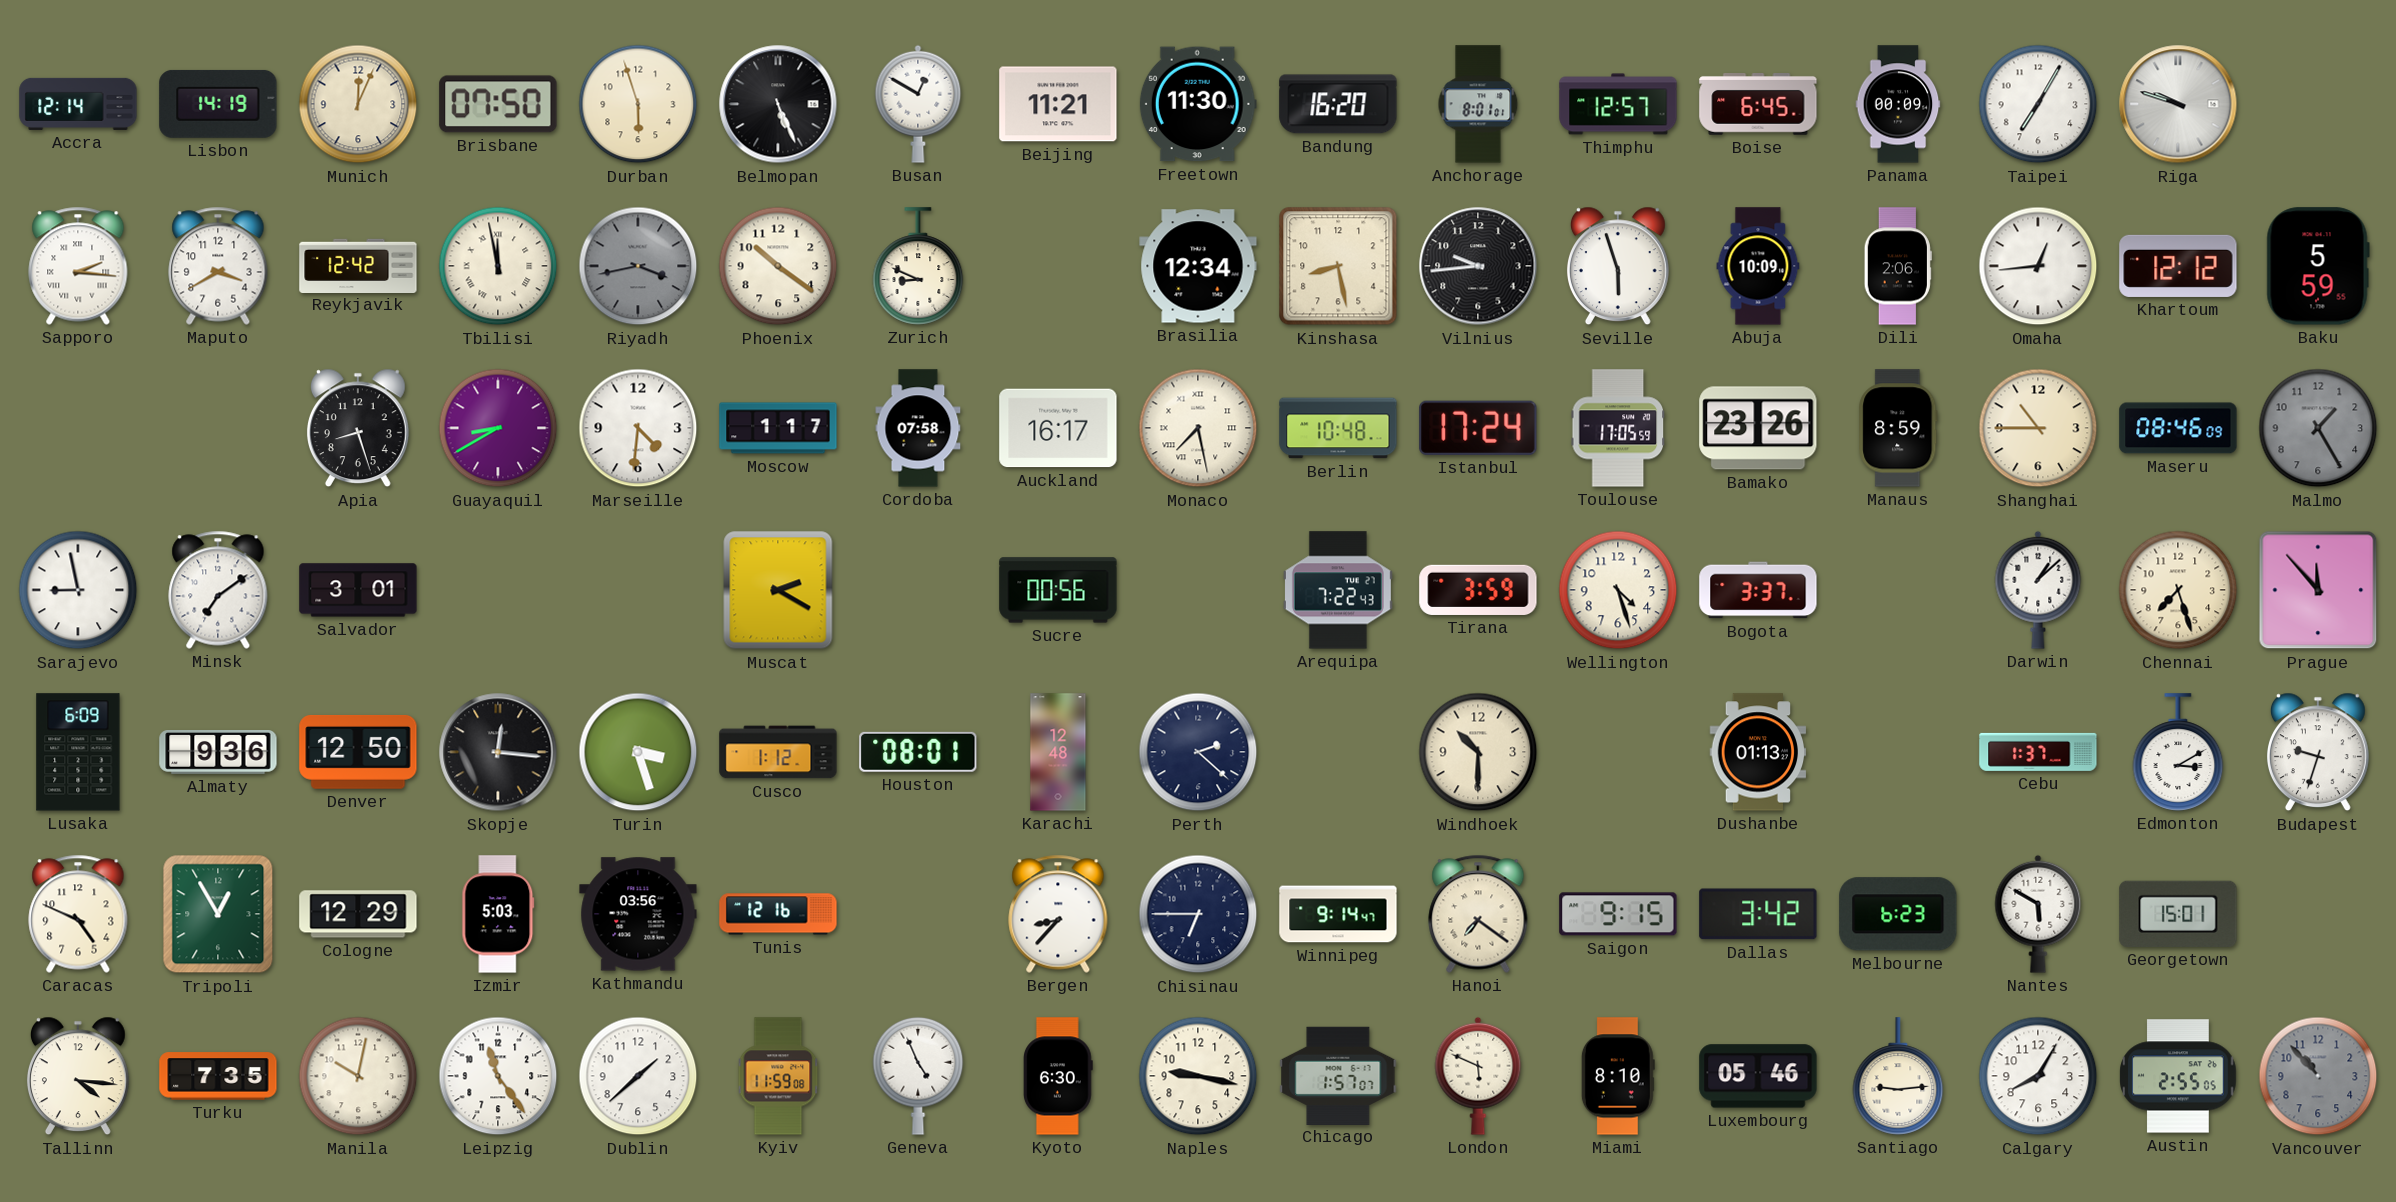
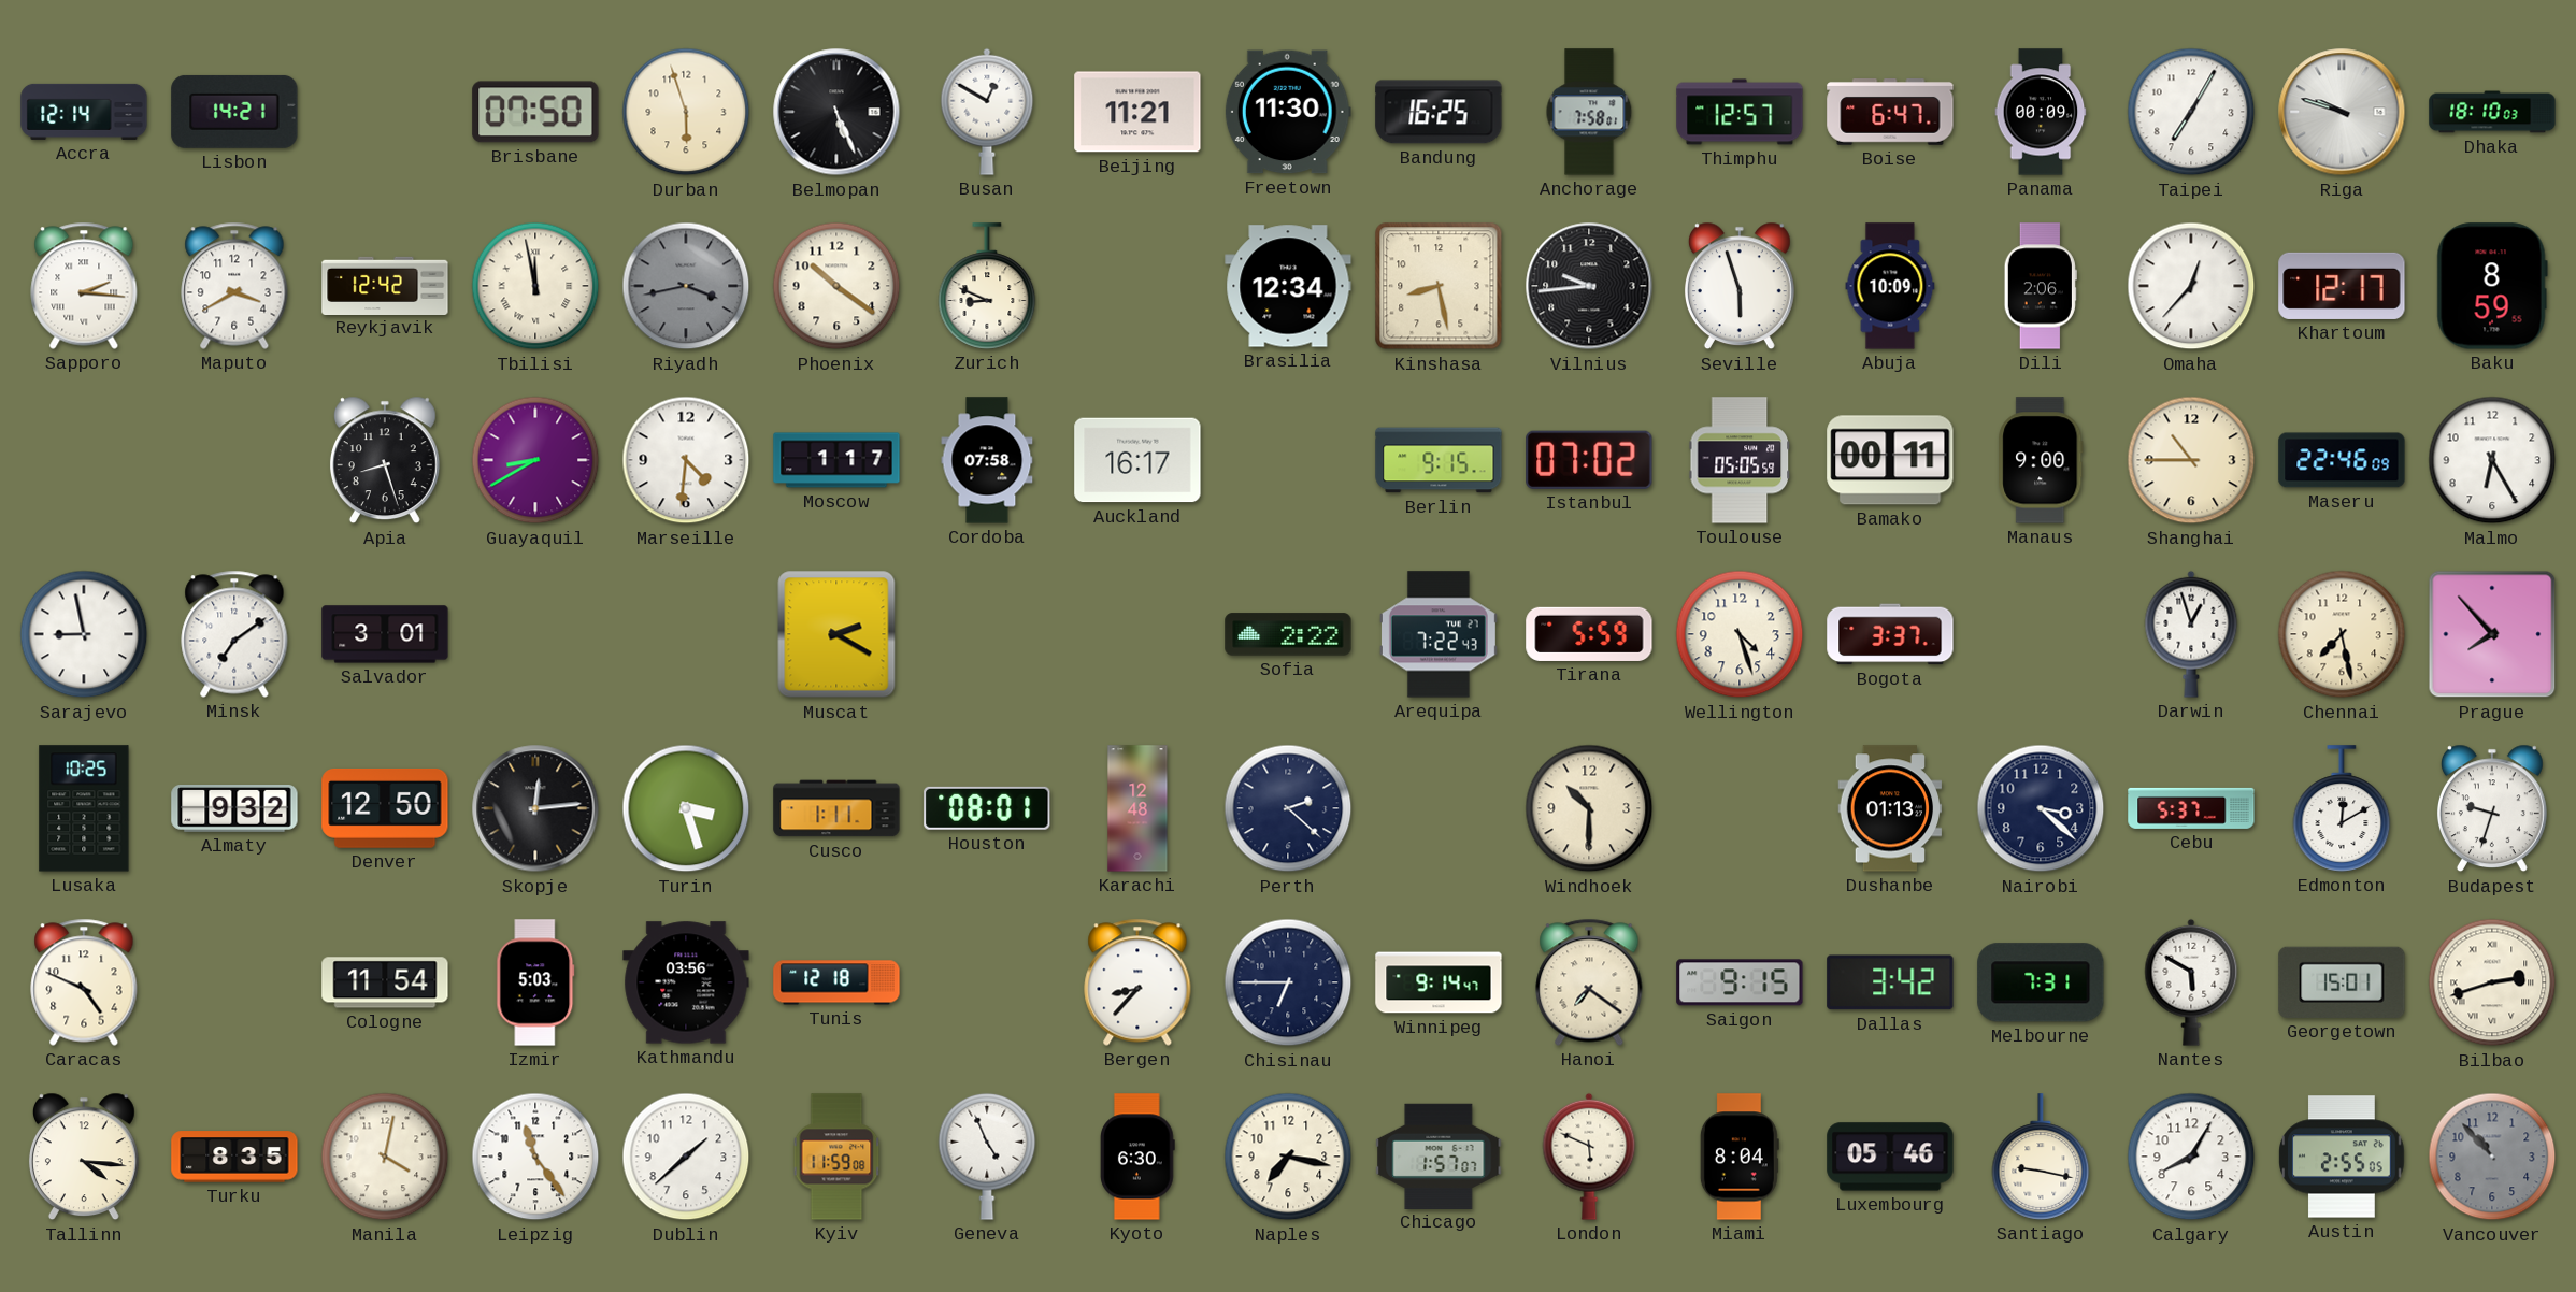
Lisbon: 14:19 -> 14:21 (234, 112)
Munich: 12:04 -> none (358, 104)
Bandung: 16:20 -> 16:25 (1439, 112)
Anchorage: 8:01 -> 7:58 (1589, 112)
Boise: 6:45 -> 6:47 (1890, 113)
Dhaka: none -> 18:10 (2492, 112)
Omaha: 12:44 -> 12:37 (2191, 286)
Khartoum: 12:12 -> 12:17 (2342, 286)
Baku: 5:59 -> 8:59 (2492, 286)
Monaco: 7:28 -> none (1198, 428)
Berlin: 10:48 -> 9:15 (1439, 460)
Istanbul: 17:24 -> 07:02 (1589, 460)
Toulouse: 17:05 -> 05:05 (1738, 460)
Bamako: 23:26 -> 00:11 (1890, 460)
Manaus: 8:59 -> 9:00 (2041, 460)
Maseru: 08:46 -> 22:46 (2342, 460)
Malmo: 1:25 -> 6:25 (2492, 460)
Malmo dial: grey -> white (2492, 460)
Sucre: 00:56 -> none (1058, 590)
Sofia: none -> 2:22 (1288, 634)
Tirana: 3:59 -> 5:59 (1589, 634)
Darwin: 1:08 -> 12:57 (2191, 634)
Chennai: 7:27 -> 7:28 (2342, 634)
Prague: 11:53 -> 7:53 (2492, 634)
Lusaka: 6:09 -> 10:25 (84, 808)
Almaty: 9:36 -> 9:32 (234, 809)
Skopje: 12:16 -> 12:14 (535, 808)
Cusco: 1:12 -> 1:11 (836, 808)
Nairobi: none -> 3:22 (2041, 808)
Cebu: 1:37 -> 5:37 (2191, 808)
Edmonton: 3:10 -> 12:10 (2342, 808)
Tripoli: 12:55 -> none (218, 914)
Cologne: 12:29 -> 11:54 (385, 982)
Tunis: 12:16 -> 12:18 (836, 982)
Melbourne: 6:23 -> 7:31 (2041, 982)
Bilbao: none -> 2:42 (2492, 982)
Turku: 7:35 -> 8:35 (234, 1157)
Manila: 10:02 -> 4:02 (385, 1157)
Naples: 9:17 -> 7:17 (1288, 1157)
Miami: 8:10 -> 8:04 (1740, 1157)
Santiago: 9:14 -> 9:17 (2041, 1157)
